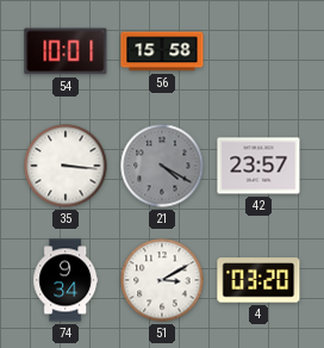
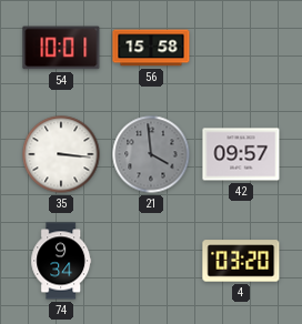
21: 4:20 -> 3:59 (151, 154)
42: 23:57 -> 09:57 (241, 154)
51: 3:10 -> none (162, 280)
